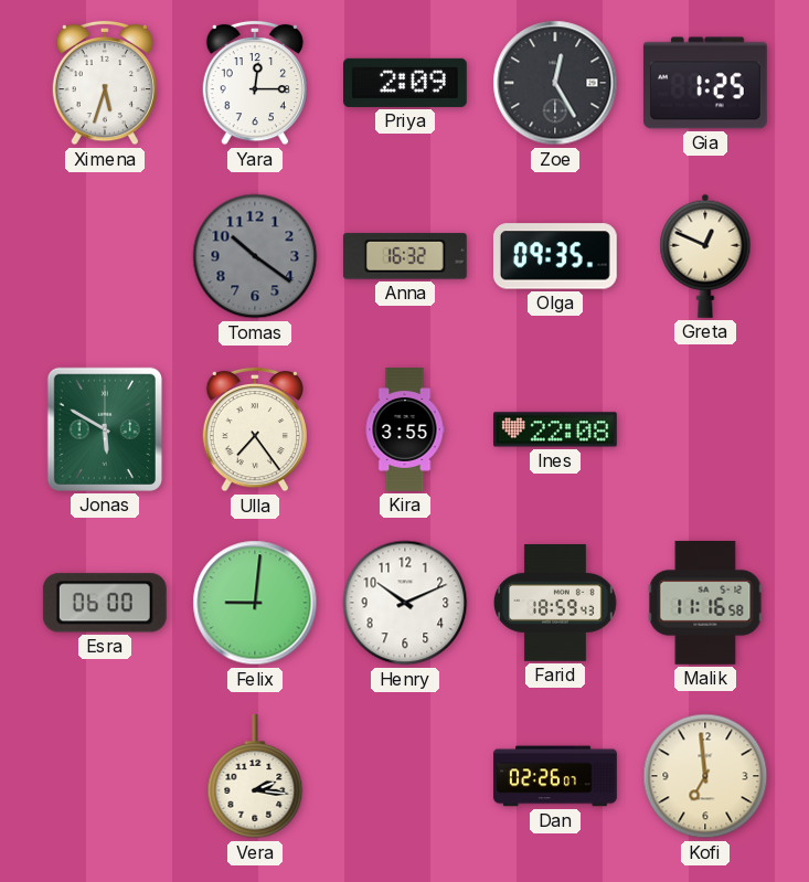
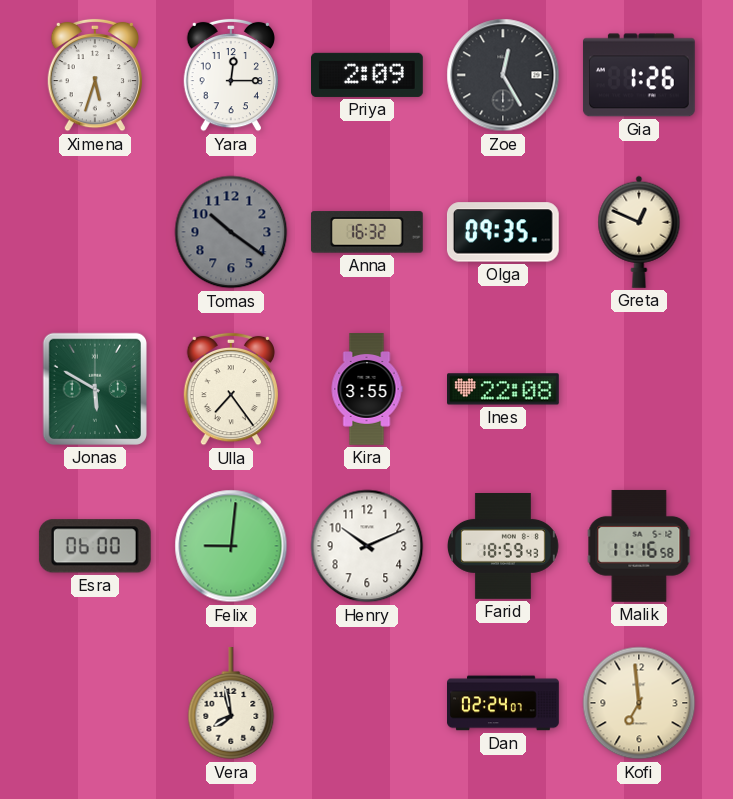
Gia: 1:25 -> 1:26 (639, 75)
Vera: 2:16 -> 7:58 (231, 704)
Dan: 02:26 -> 02:24 (504, 703)
